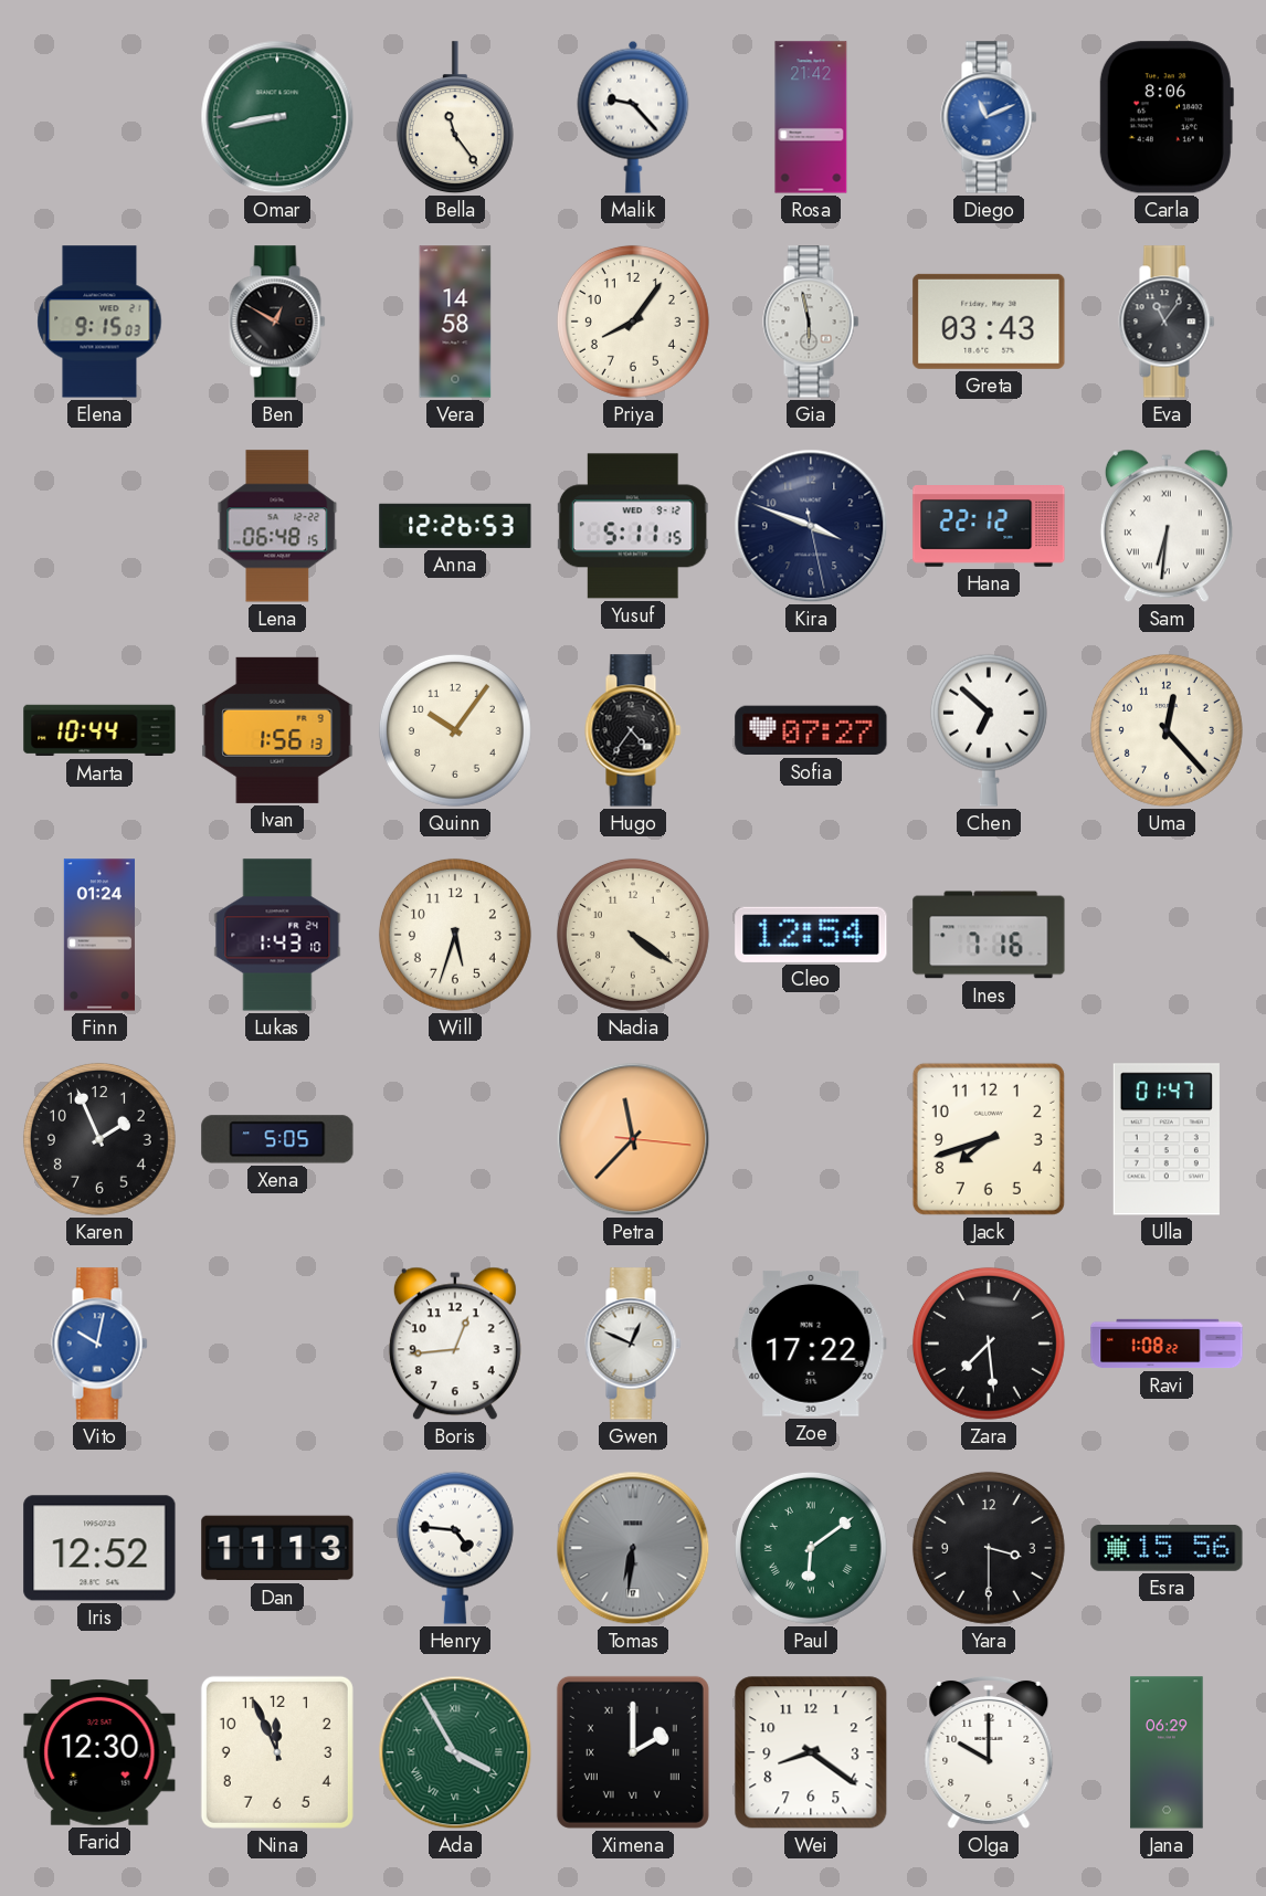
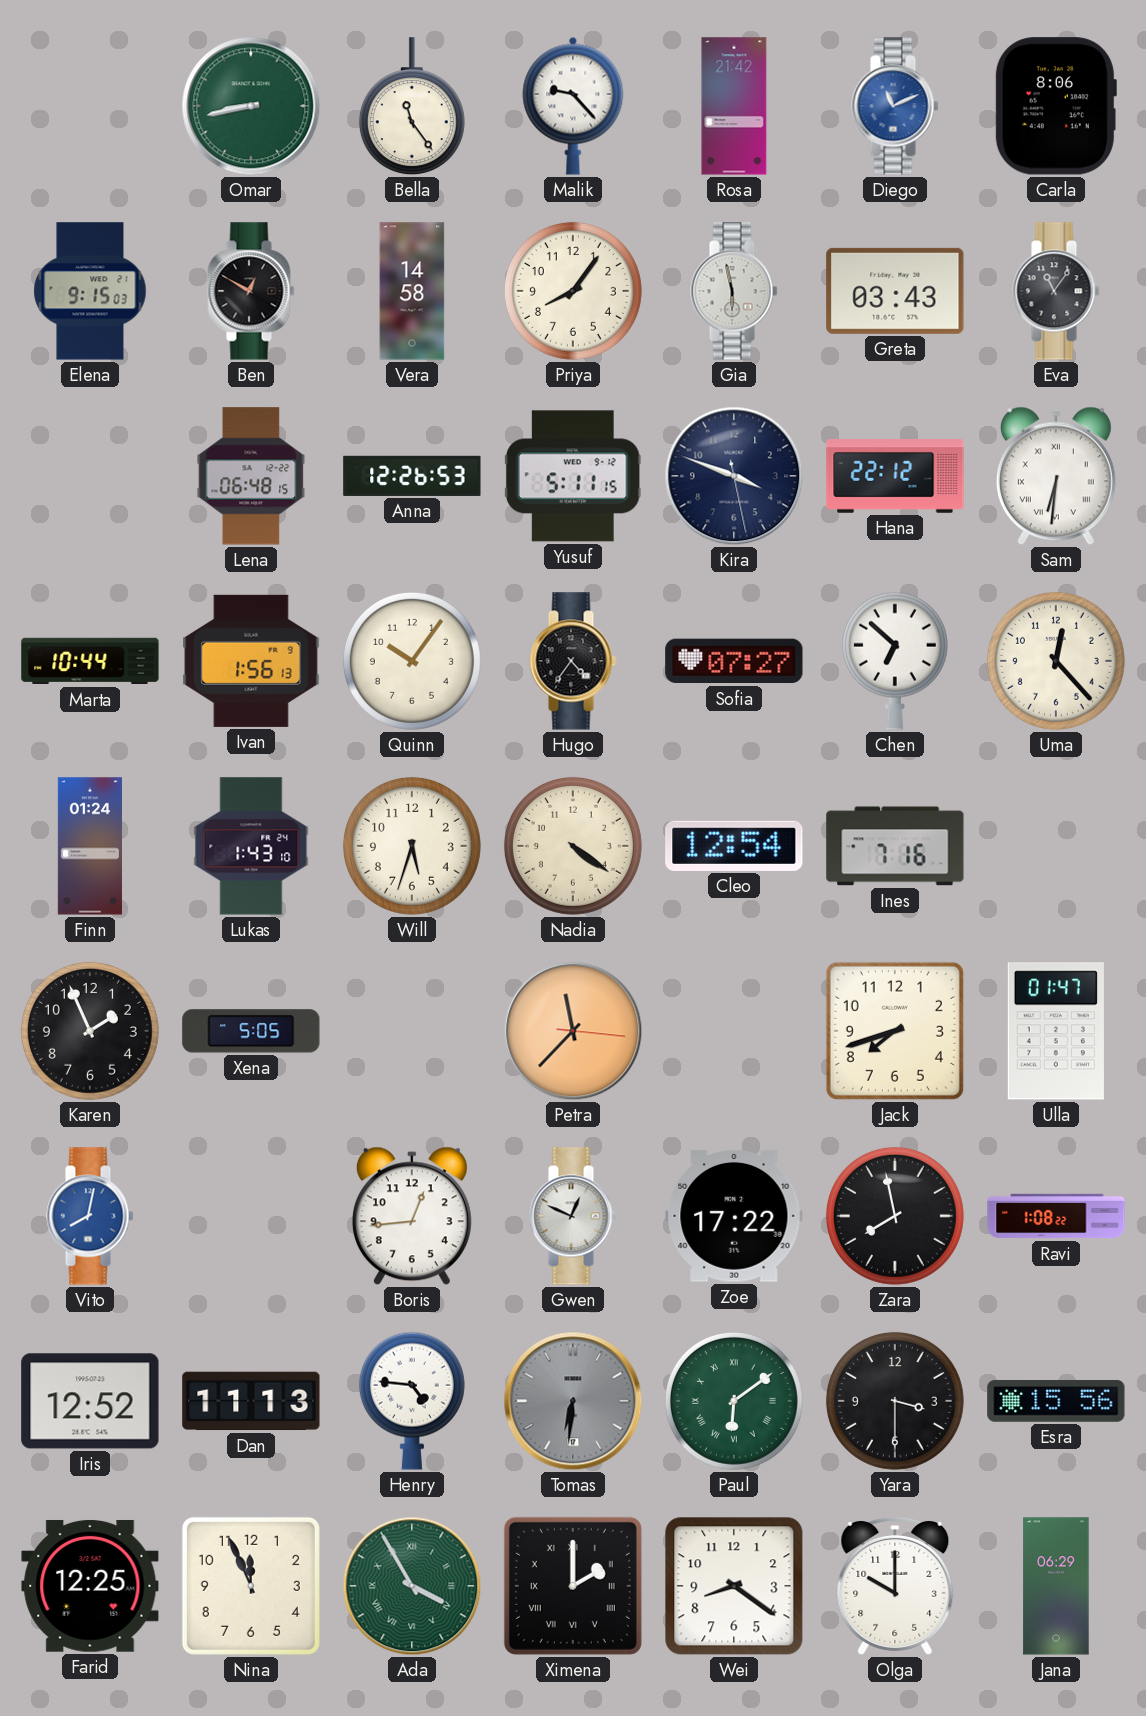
Vito: 10:02 -> 8:02 (90, 1216)
Zara: 7:29 -> 7:58 (895, 1216)
Farid: 12:30 -> 12:25 (90, 1586)
